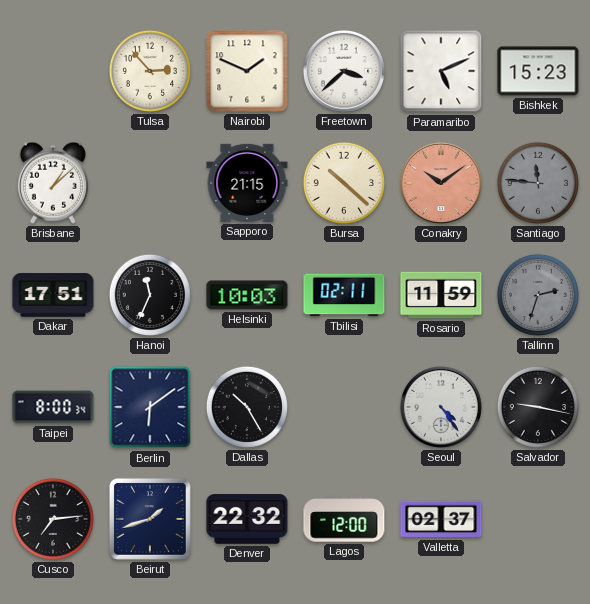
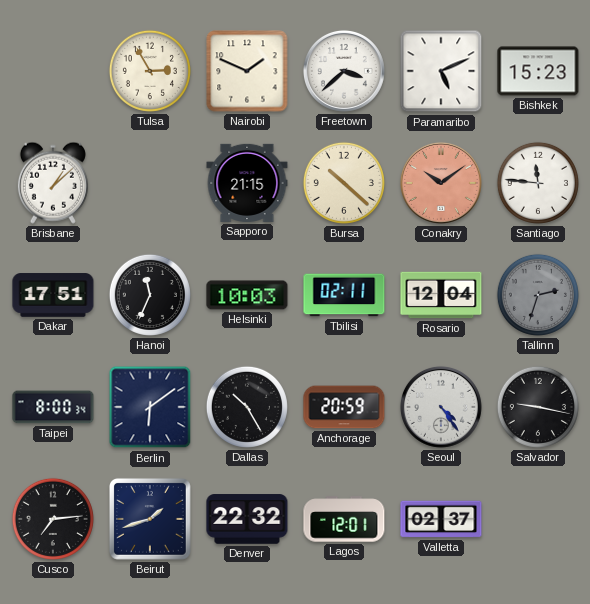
Tulsa: 2:53 -> 2:55 (150, 71)
Santiago dial: grey -> white (538, 183)
Rosario: 11:59 -> 12:04 (441, 295)
Anchorage: none -> 20:59 (344, 407)
Lagos: 12:00 -> 12:01 (344, 519)
